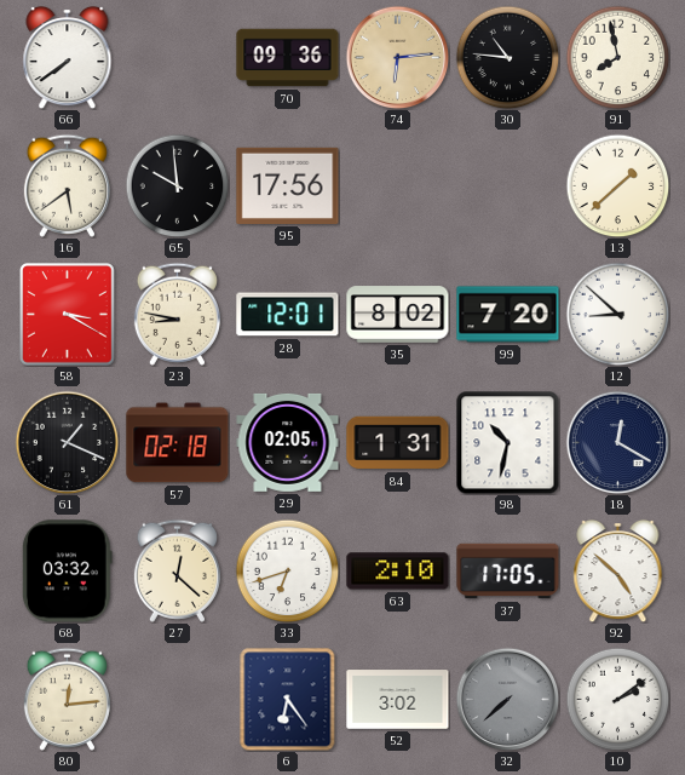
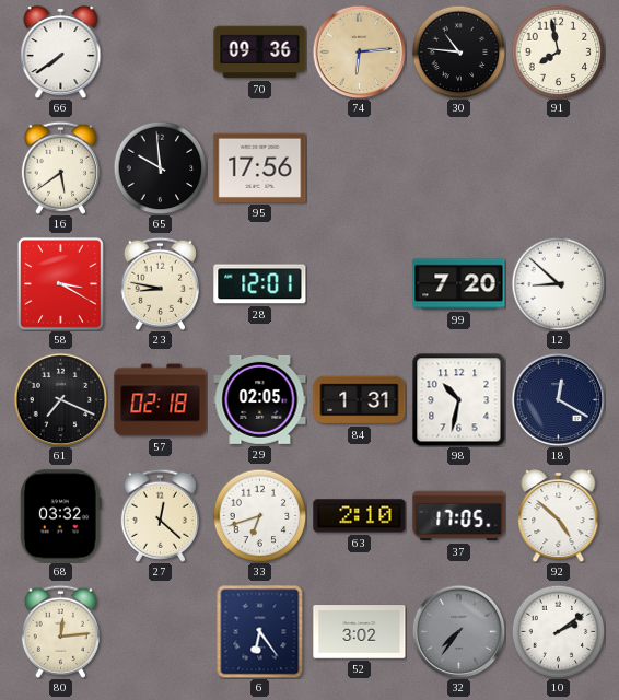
13: 1:38 -> none (617, 185)
35: 8:02 -> none (398, 315)
61: 1:19 -> 7:19 (60, 399)
32: 7:38 -> 7:36 (458, 631)
